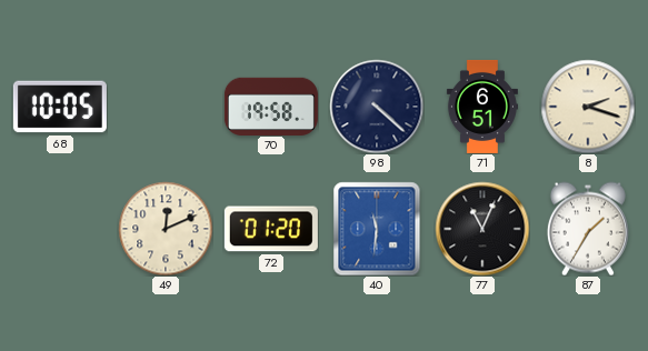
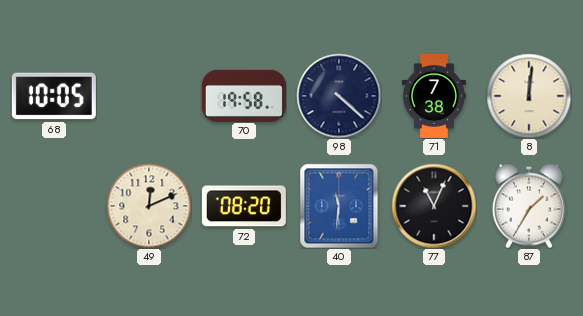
71: 6:51 -> 7:38 (434, 96)
8: 2:18 -> 12:01 (529, 96)
72: 01:20 -> 08:20 (244, 206)
